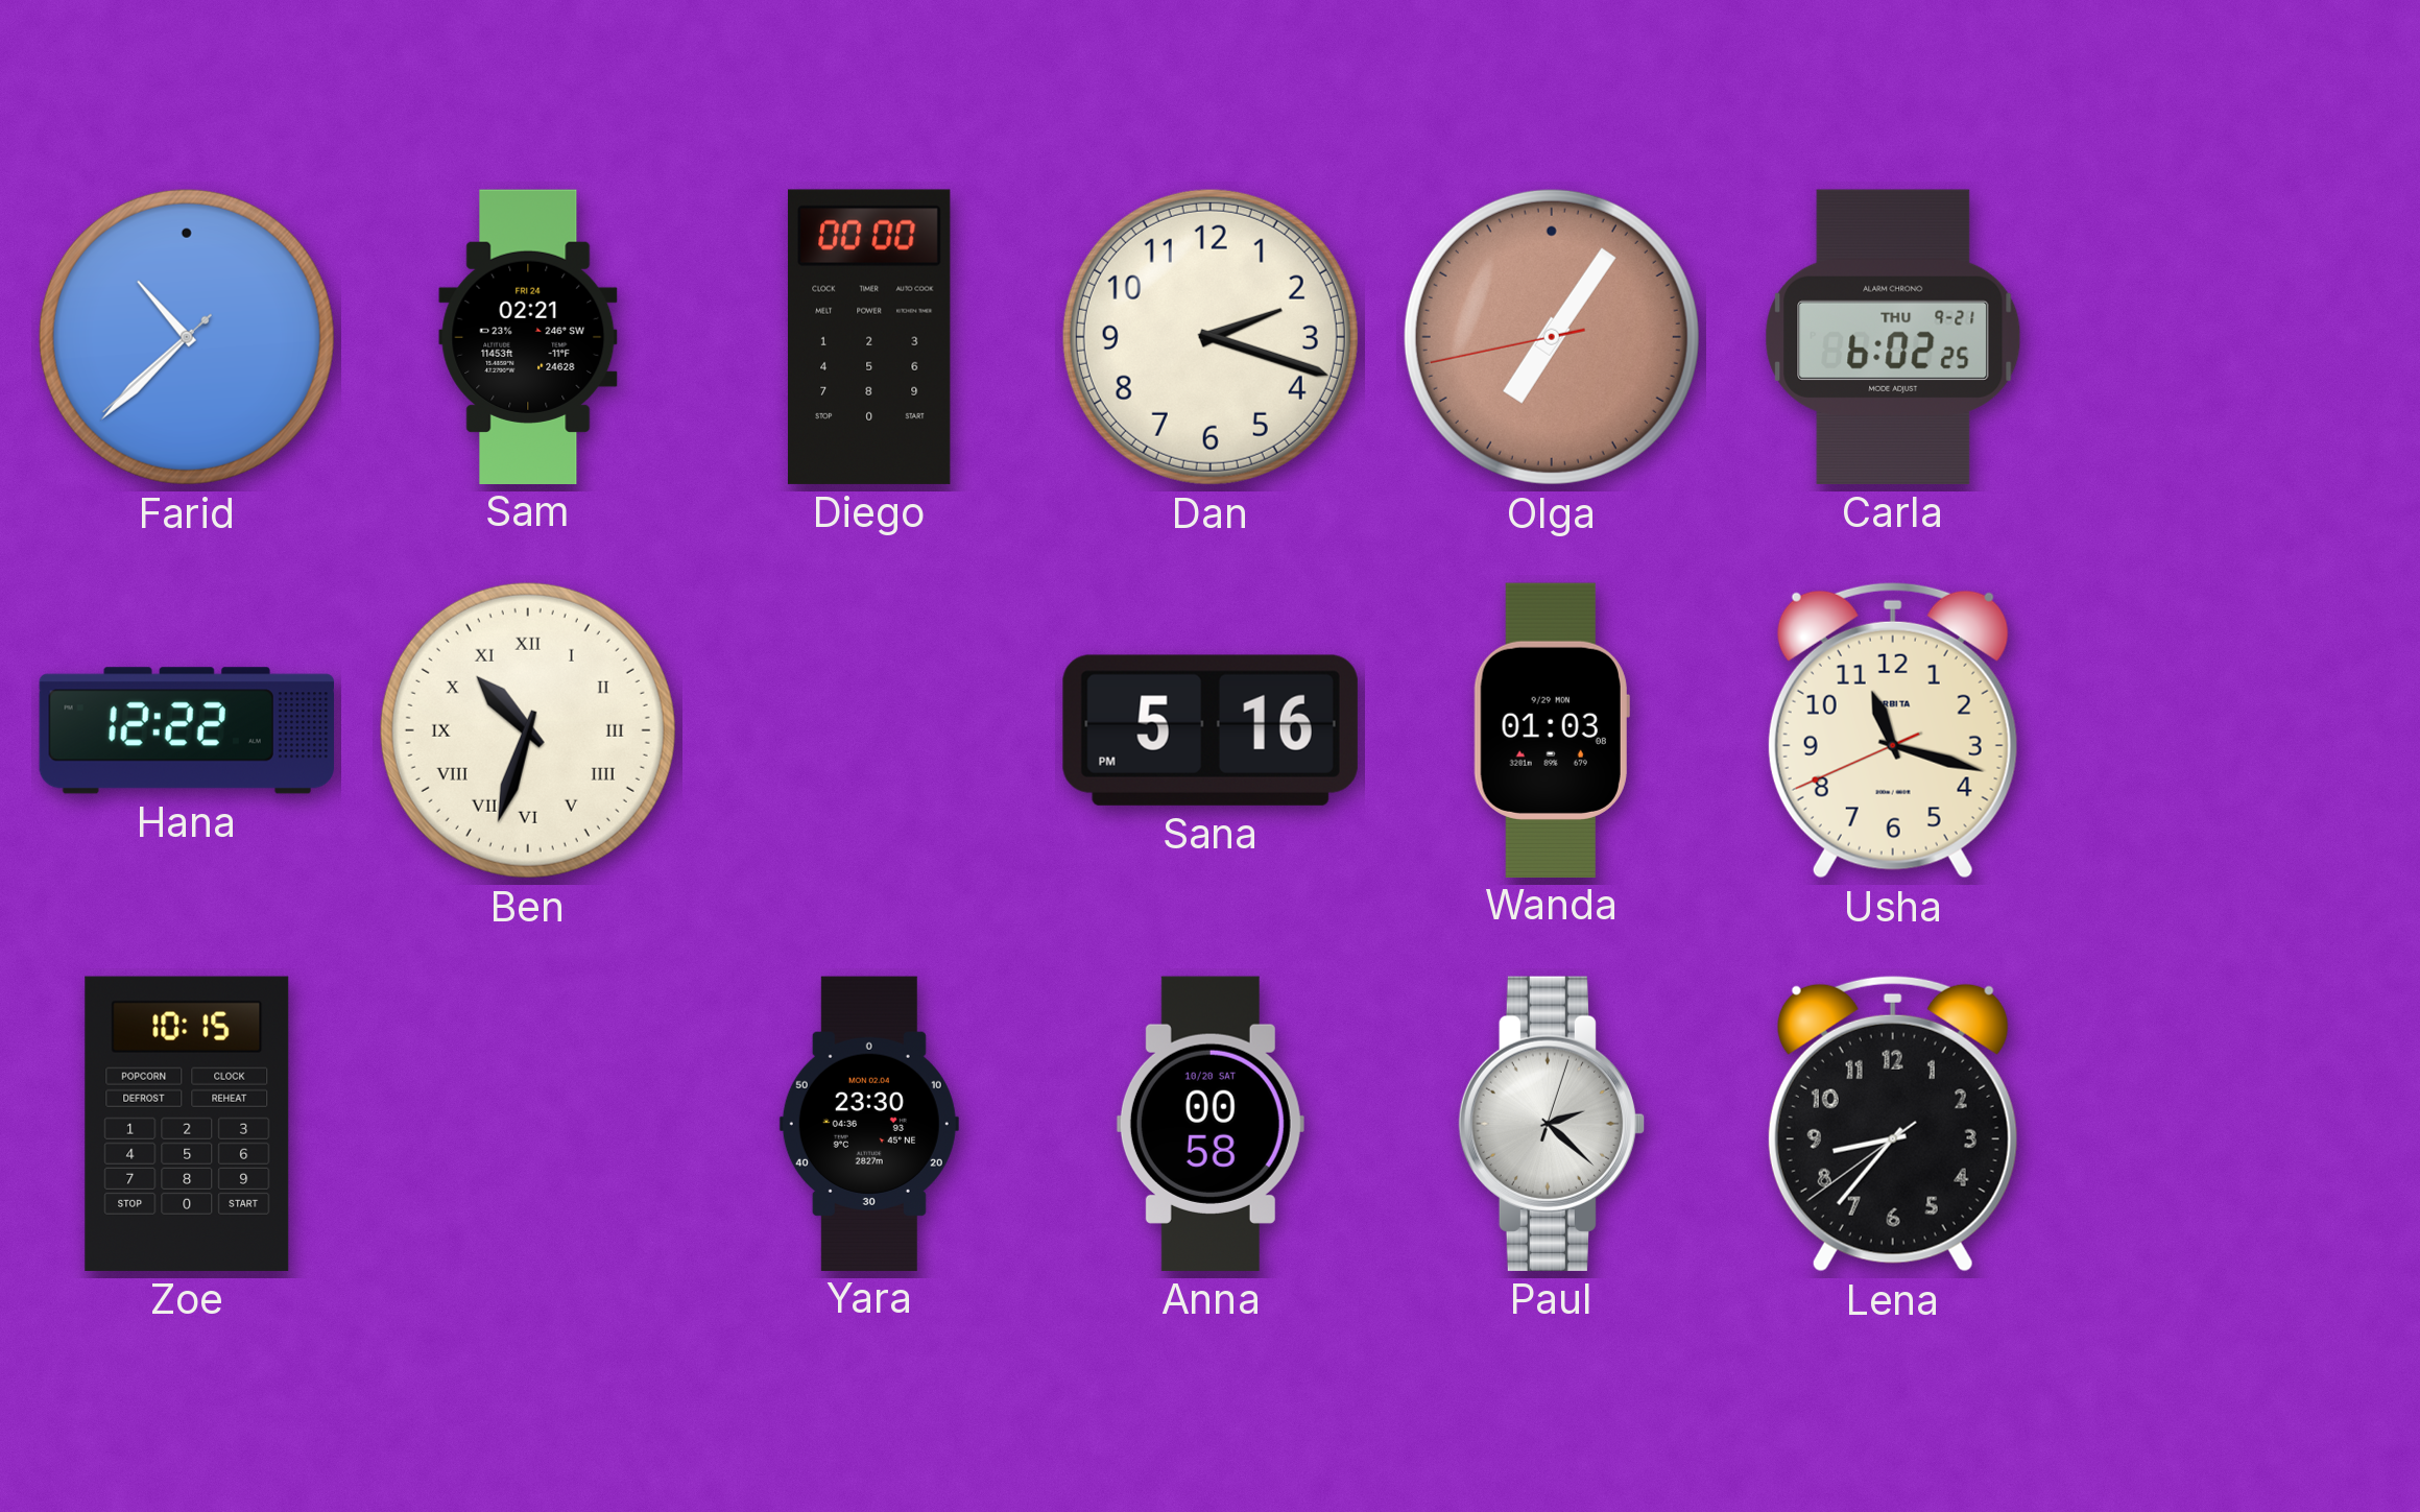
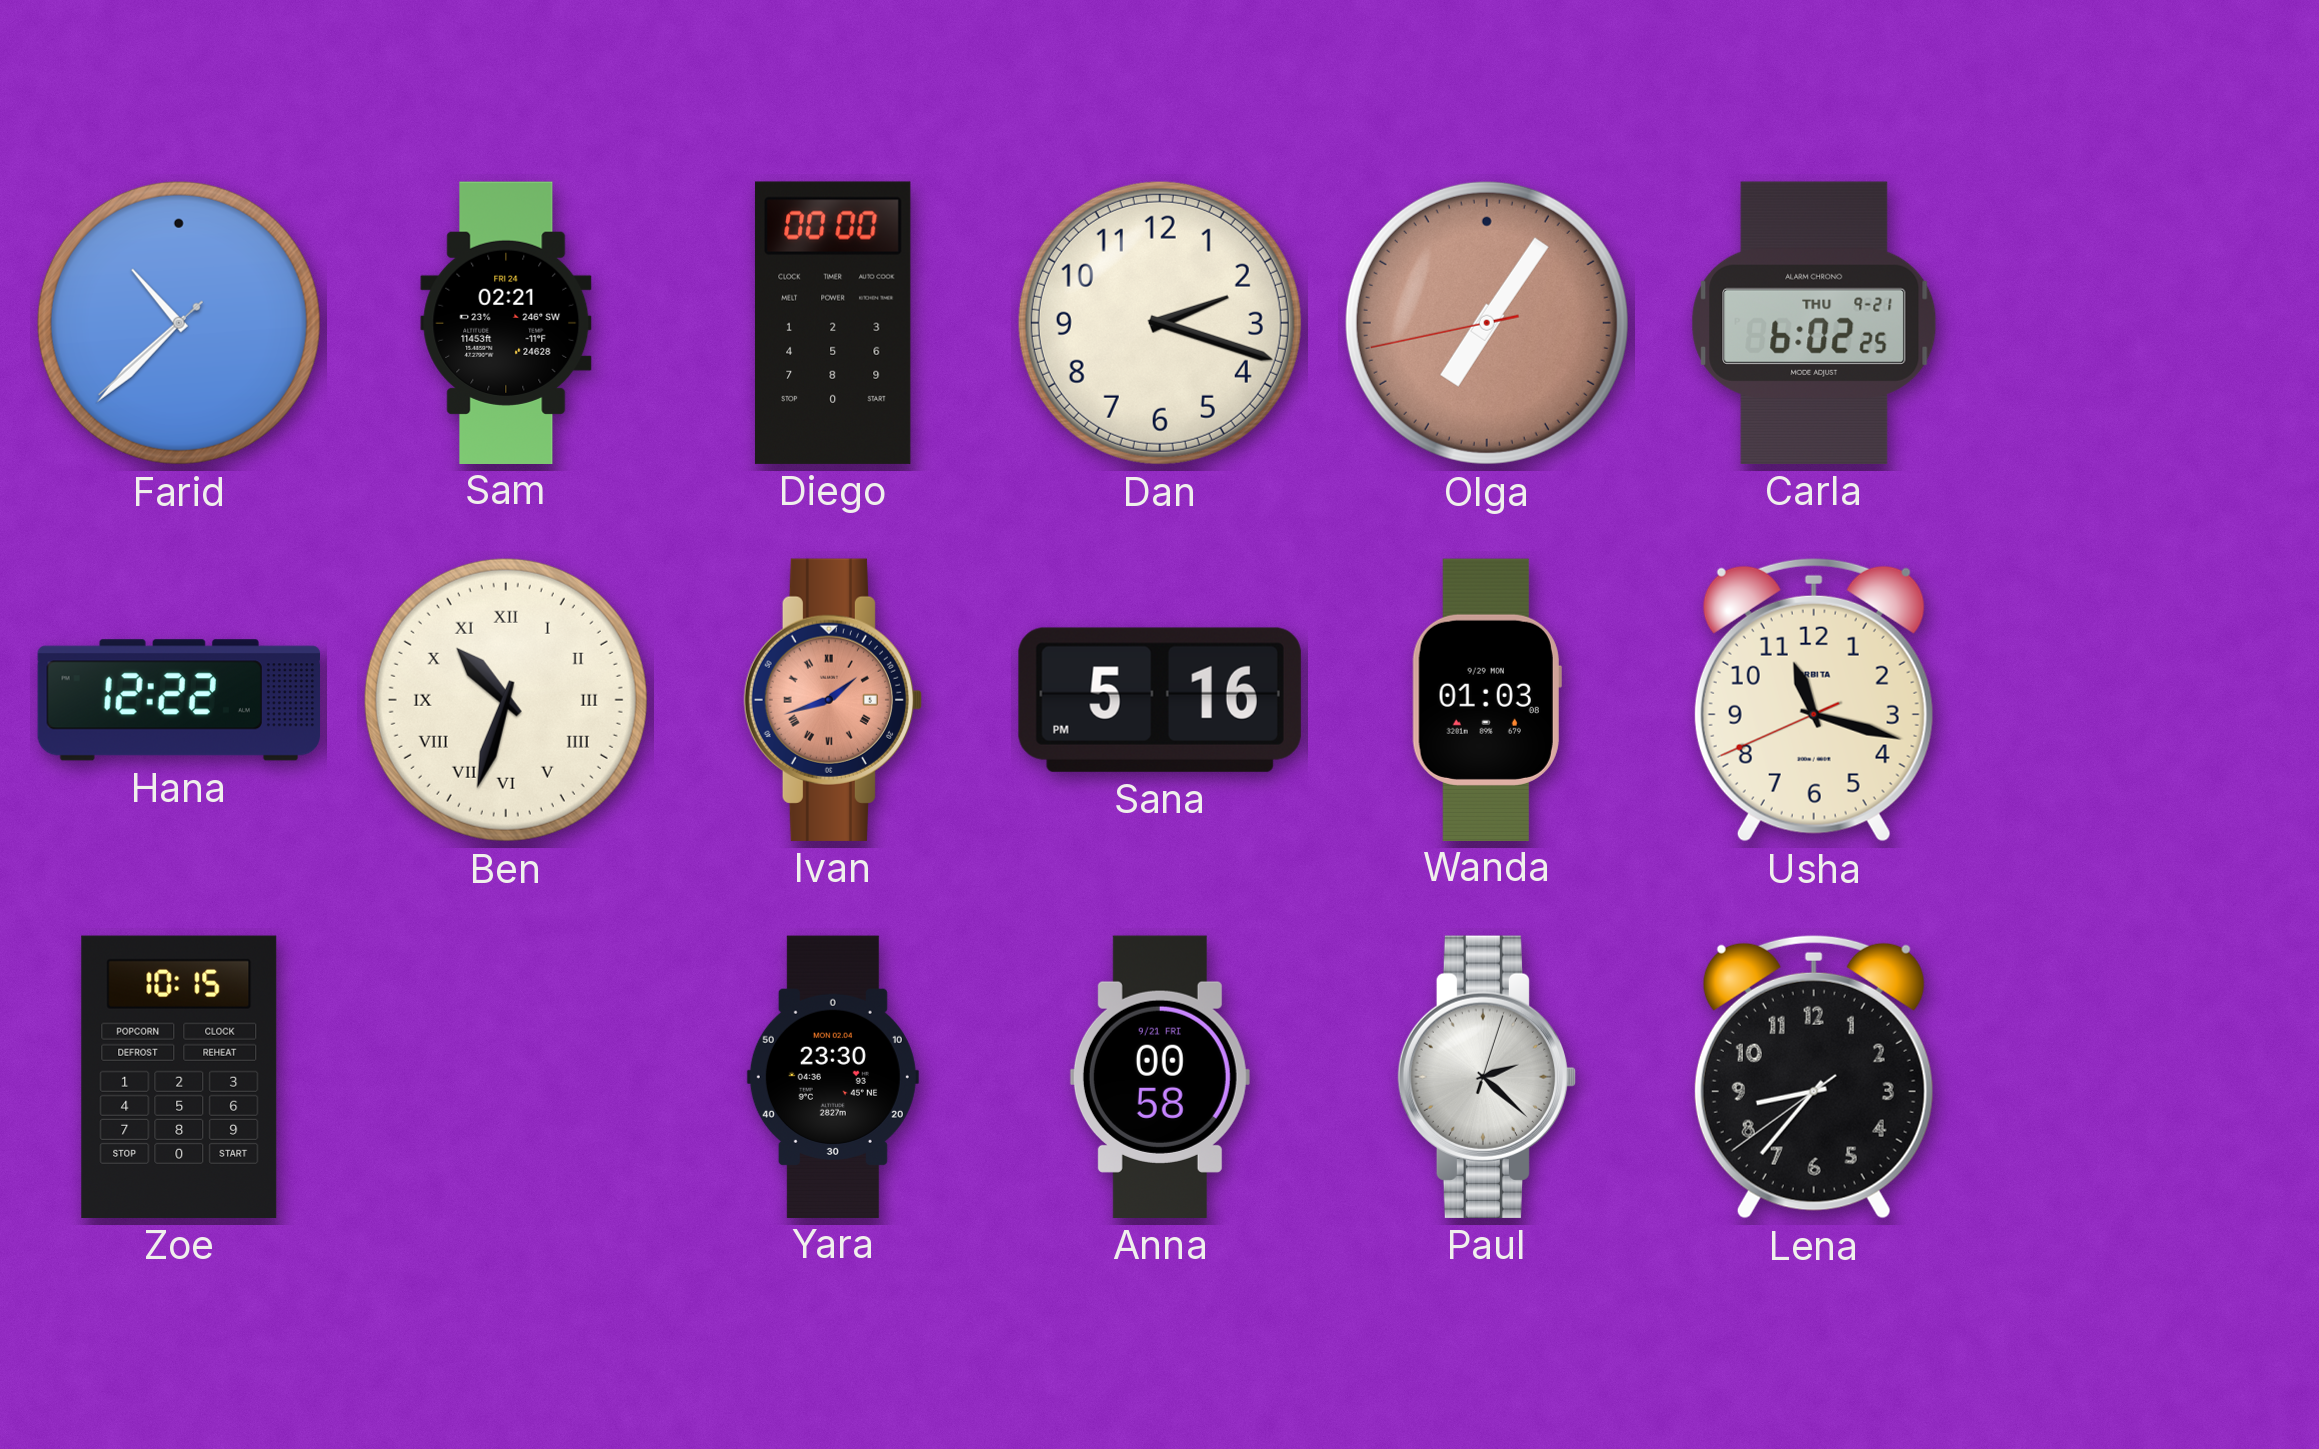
Ivan: none -> 1:42 (832, 700)
Anna date: 10/20 SAT -> 9/21 FRI (1160, 1077)
